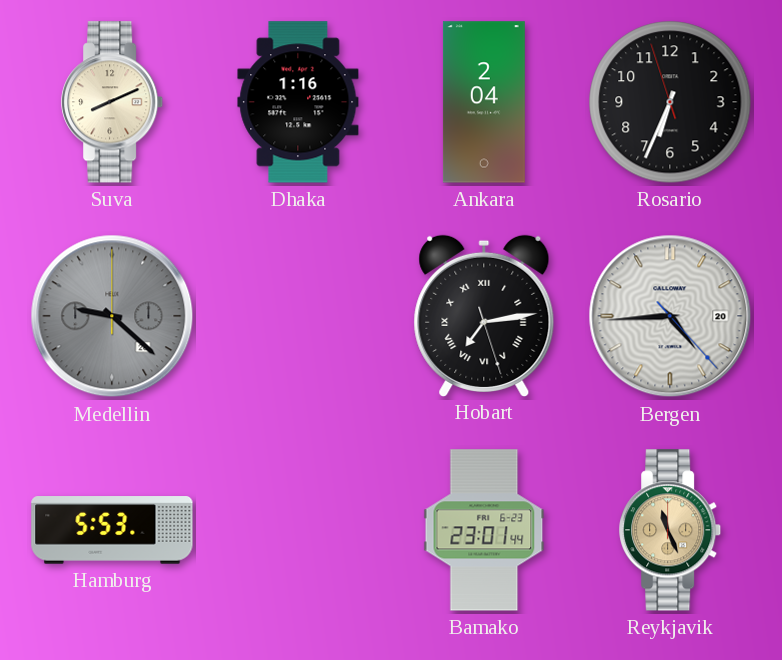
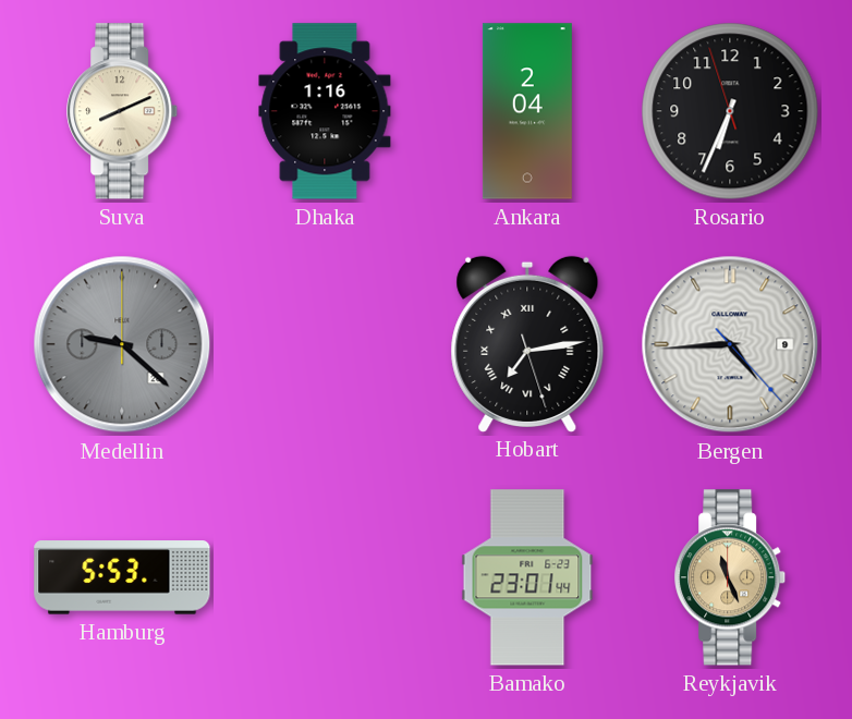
Bergen date: 20 -> 9 (730, 344)
